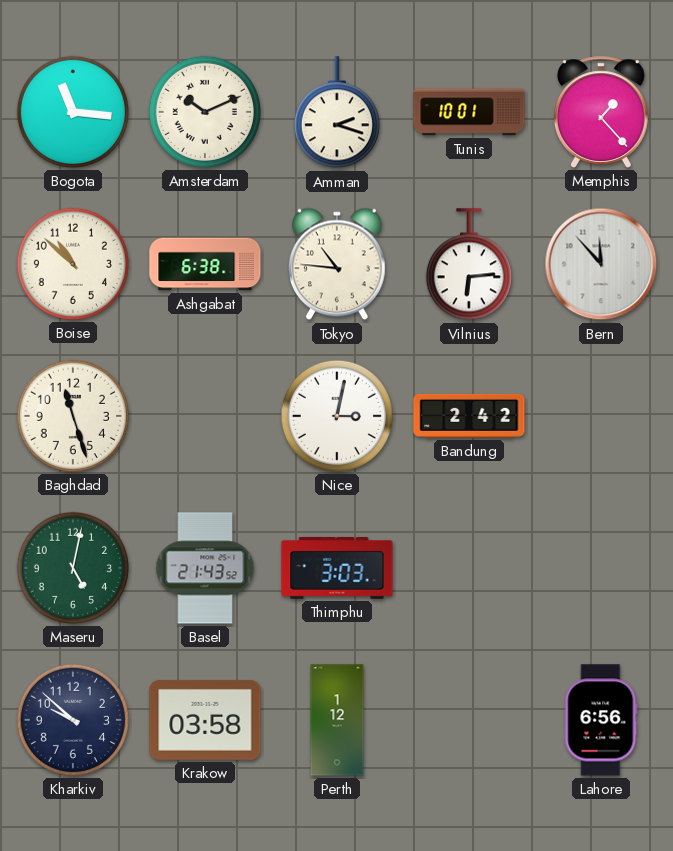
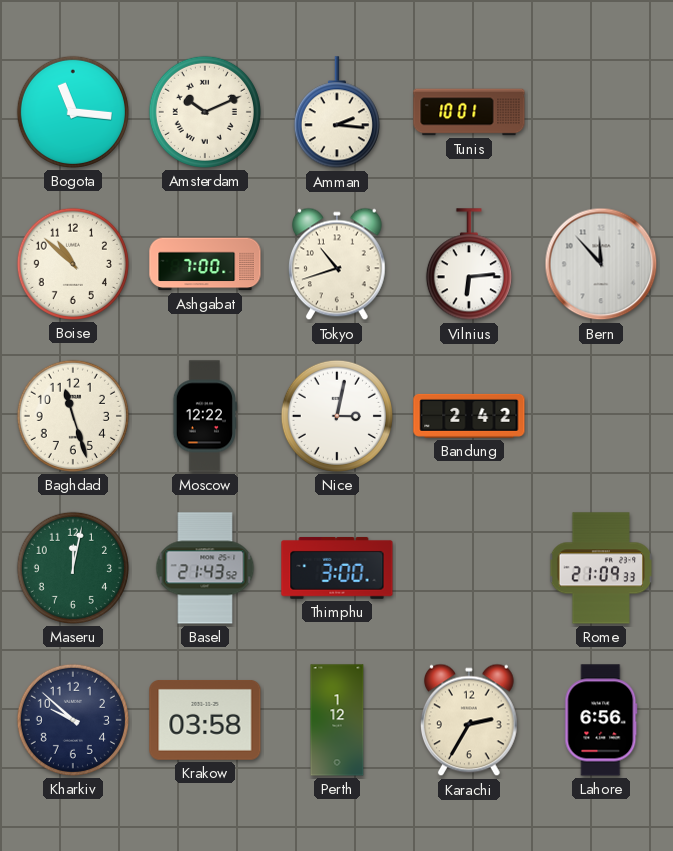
Amman: 2:18 -> 2:16 (337, 113)
Memphis: 1:23 -> none (601, 112)
Ashgabat: 6:38 -> 7:00 (205, 264)
Tokyo: 10:46 -> 10:42 (337, 264)
Moscow: none -> 12:22 (204, 416)
Maseru: 5:02 -> 12:02 (73, 568)
Thimphu: 3:03 -> 3:00 (337, 568)
Rome: none -> 21:09 (601, 568)
Karachi: none -> 2:35 (469, 720)
